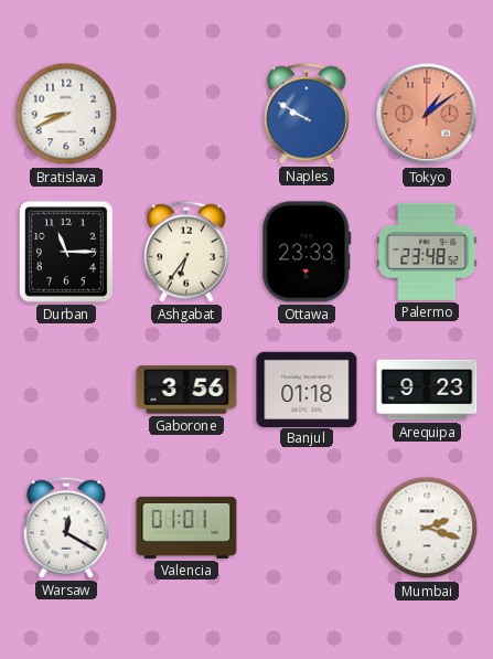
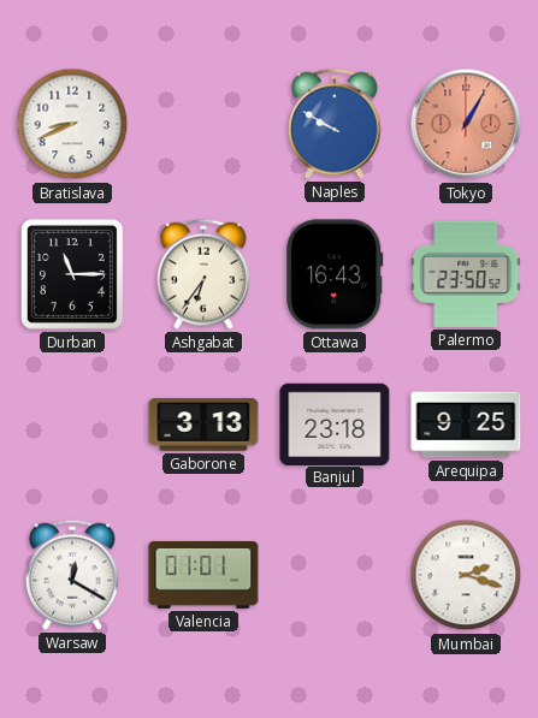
Tokyo: 1:09 -> 1:05 (466, 124)
Ottawa: 23:33 -> 16:43 (335, 274)
Palermo: 23:48 -> 23:50 (466, 274)
Gaborone: 3:56 -> 3:13 (203, 425)
Banjul: 01:18 -> 23:18 (335, 423)
Arequipa: 9:23 -> 9:25 (466, 425)
